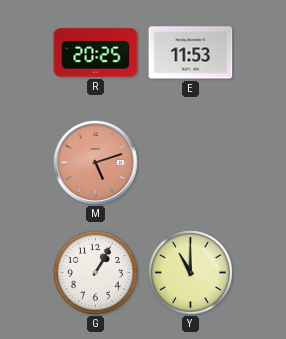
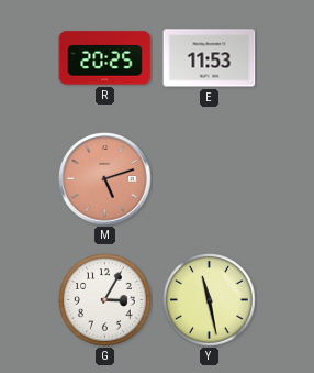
G: 1:05 -> 3:05 (105, 300)
Y: 11:00 -> 11:28 (210, 300)
